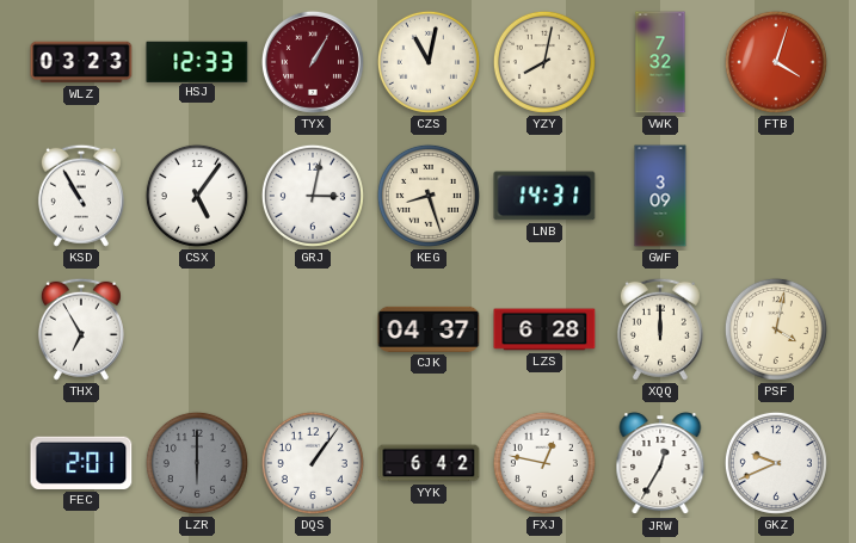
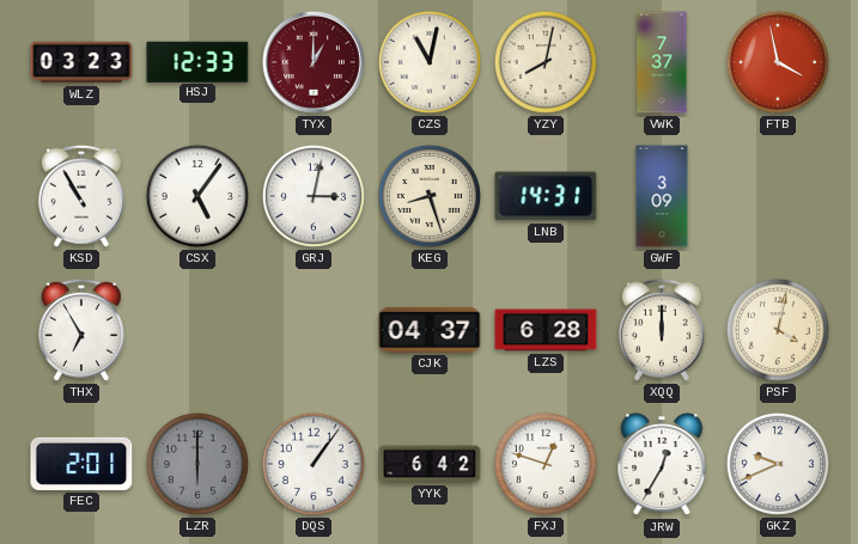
TYX: 1:05 -> 1:00 (314, 62)
VWK: 7:32 -> 7:37 (662, 62)
FTB: 4:03 -> 3:58 (778, 62)
FXJ: 12:47 -> 12:48 (546, 464)
